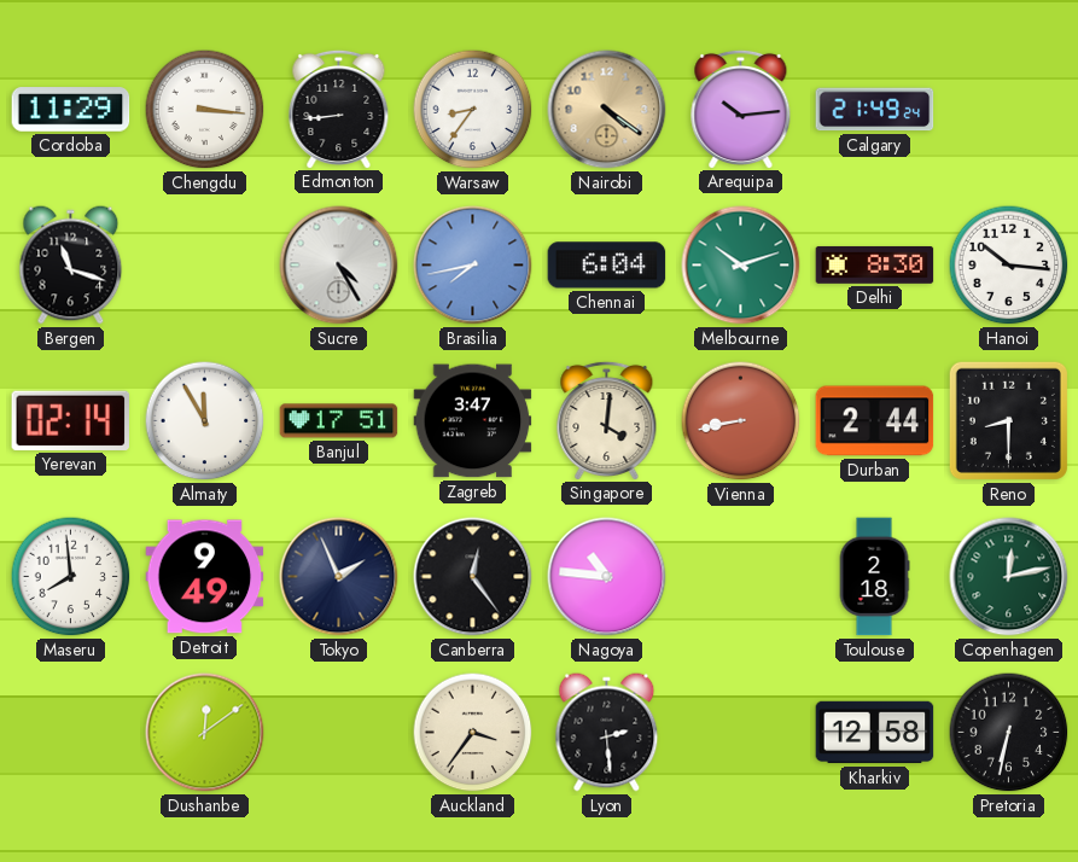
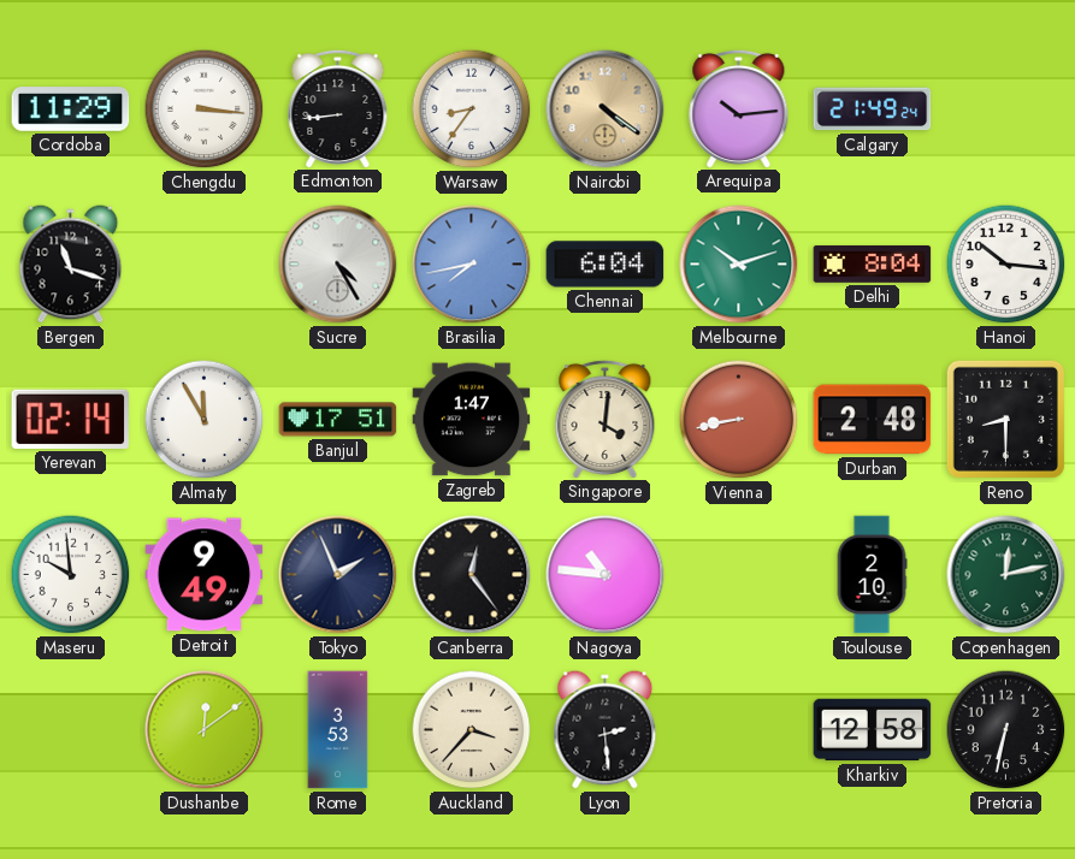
Delhi: 8:30 -> 8:04 (873, 265)
Zagreb: 3:47 -> 1:47 (472, 420)
Durban: 2:44 -> 2:48 (873, 420)
Maseru: 7:59 -> 9:59 (71, 575)
Toulouse: 2:18 -> 2:10 (872, 575)
Rome: none -> 3:53 (338, 730)
Auckland: 3:36 -> 3:37 (472, 730)
